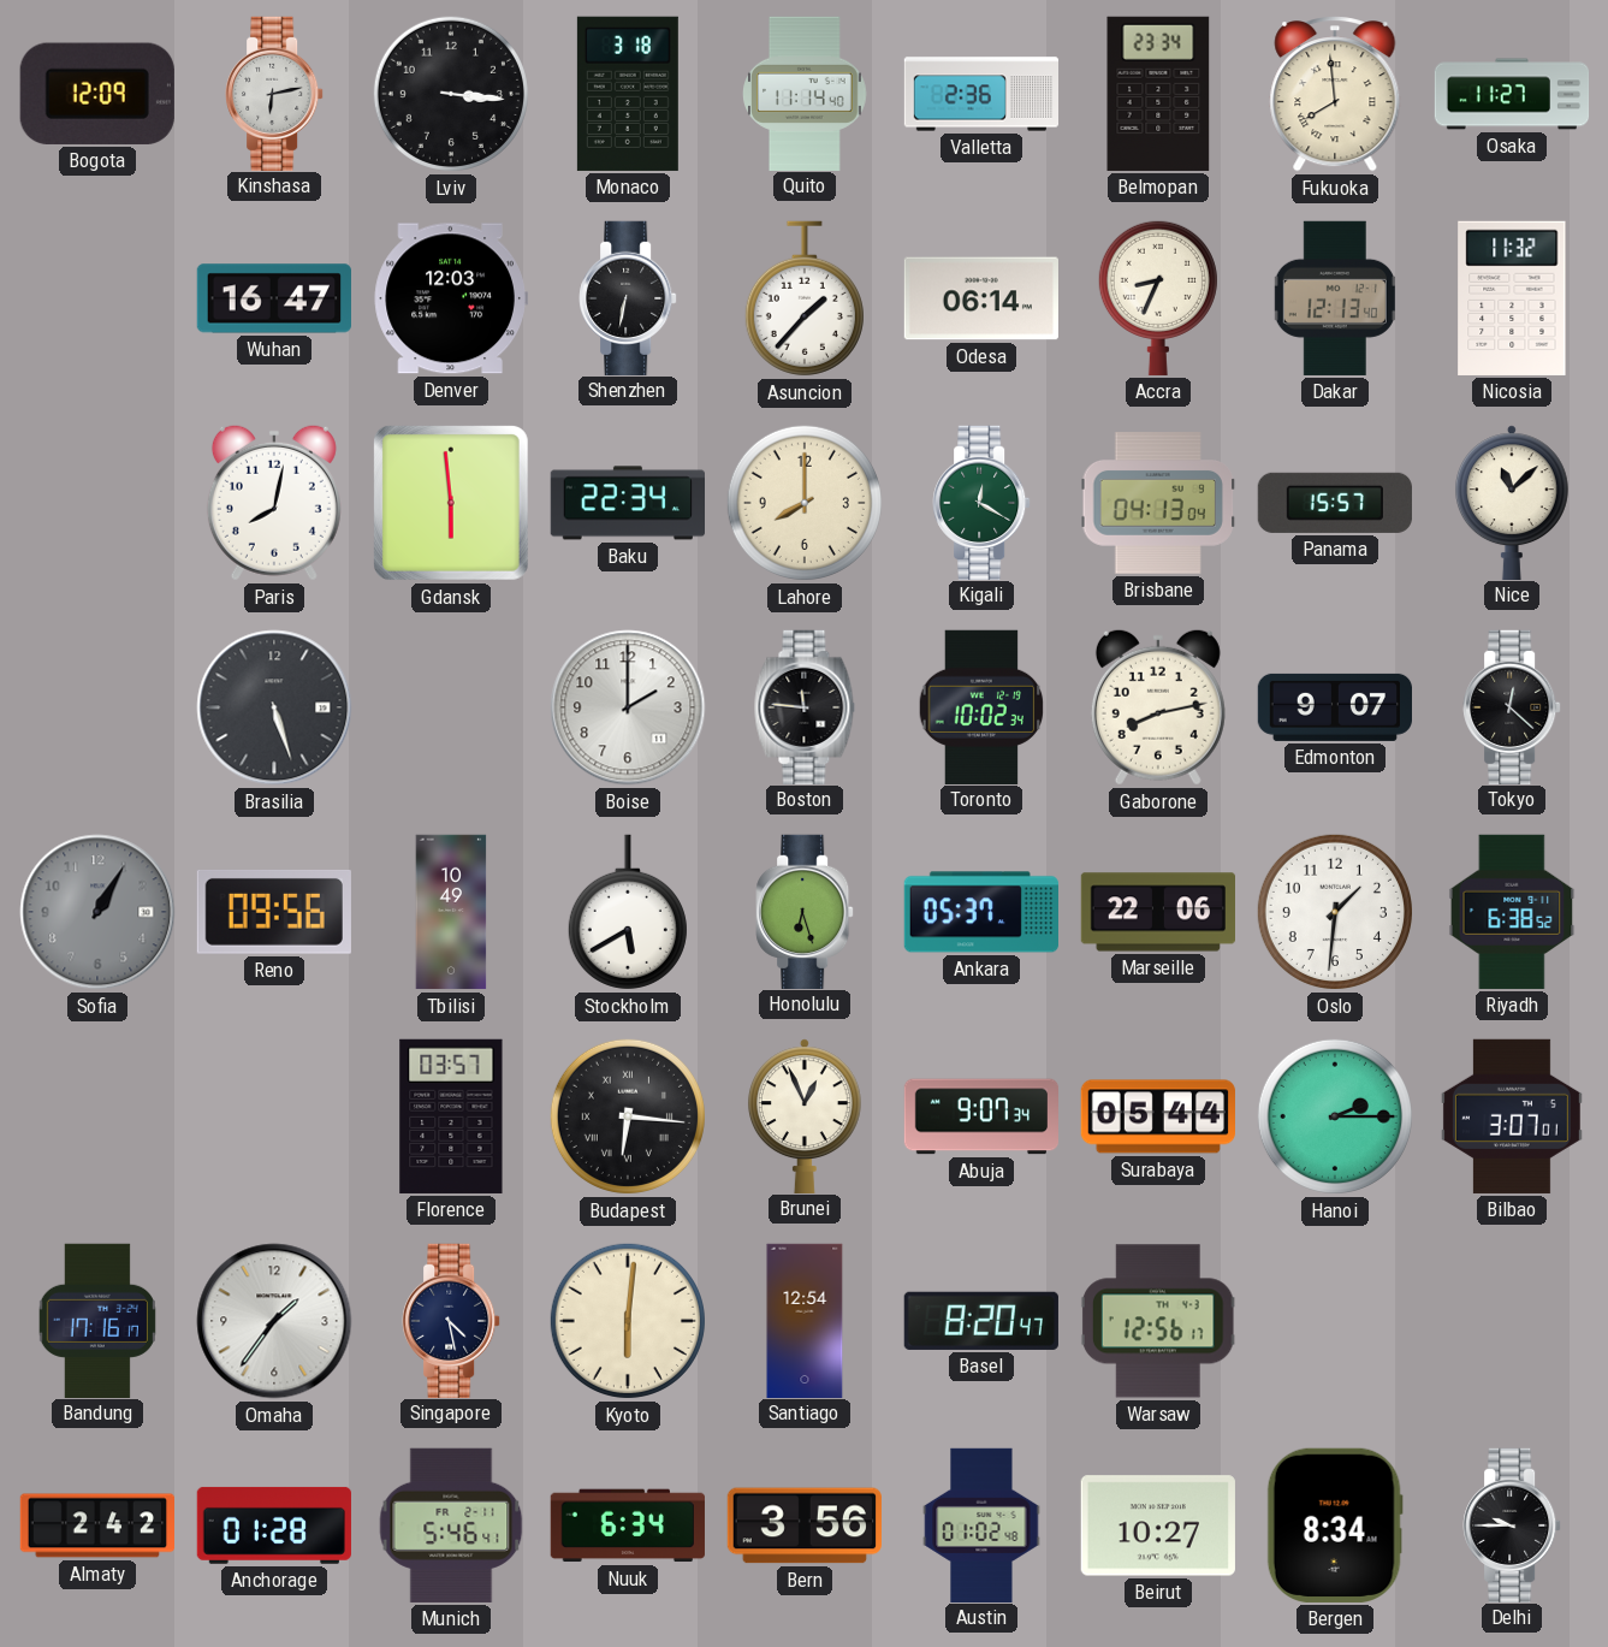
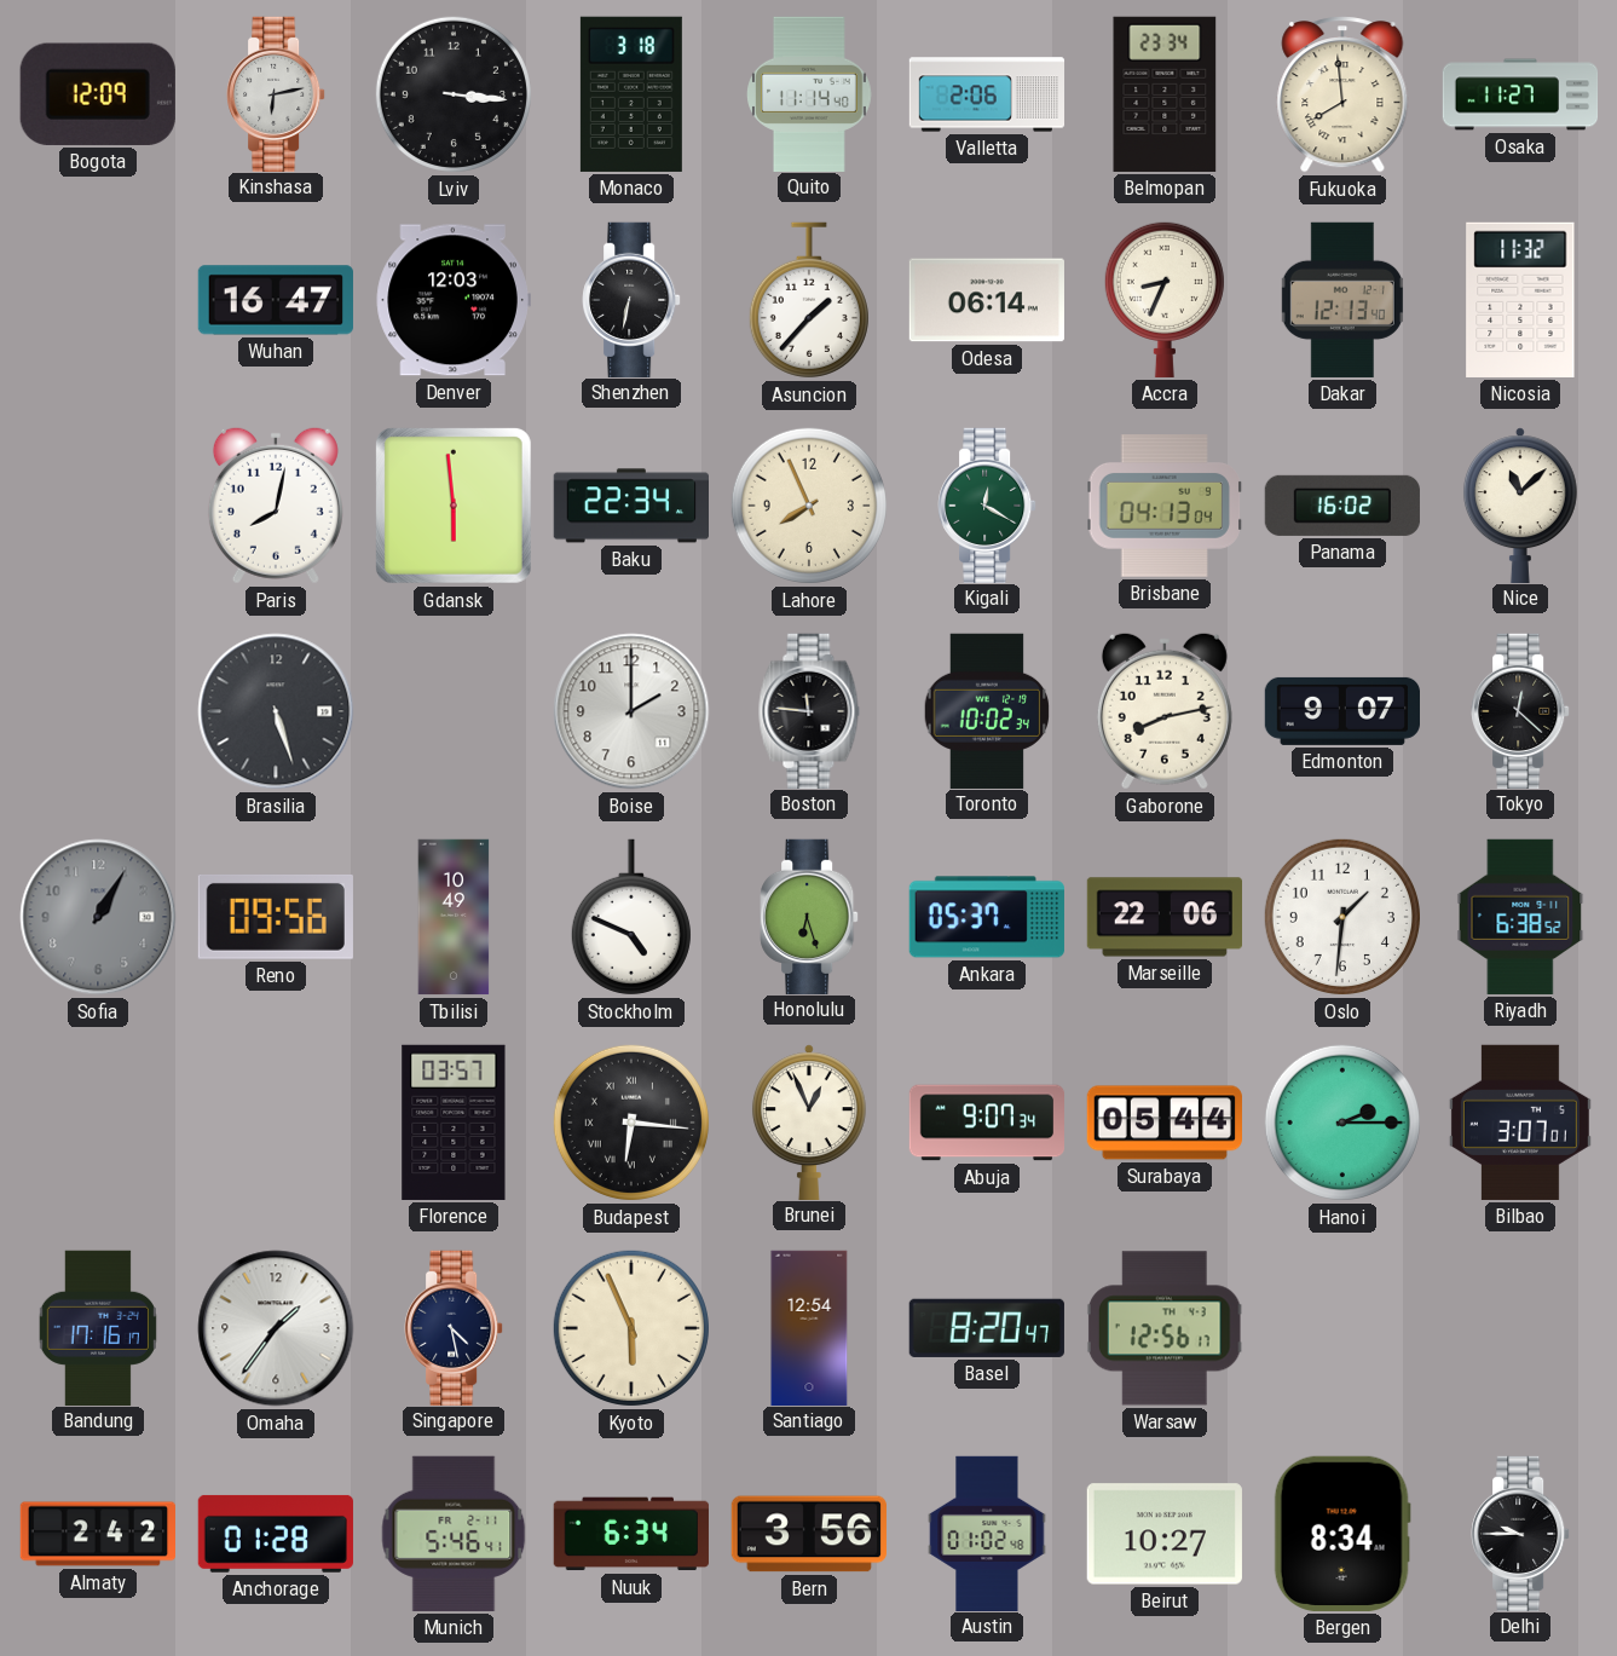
Valletta: 2:36 -> 2:06 (987, 94)
Lahore: 8:00 -> 7:56 (809, 506)
Panama: 15:57 -> 16:02 (1342, 506)
Stockholm: 5:40 -> 4:49 (631, 917)
Kyoto: 6:01 -> 5:56 (631, 1328)
